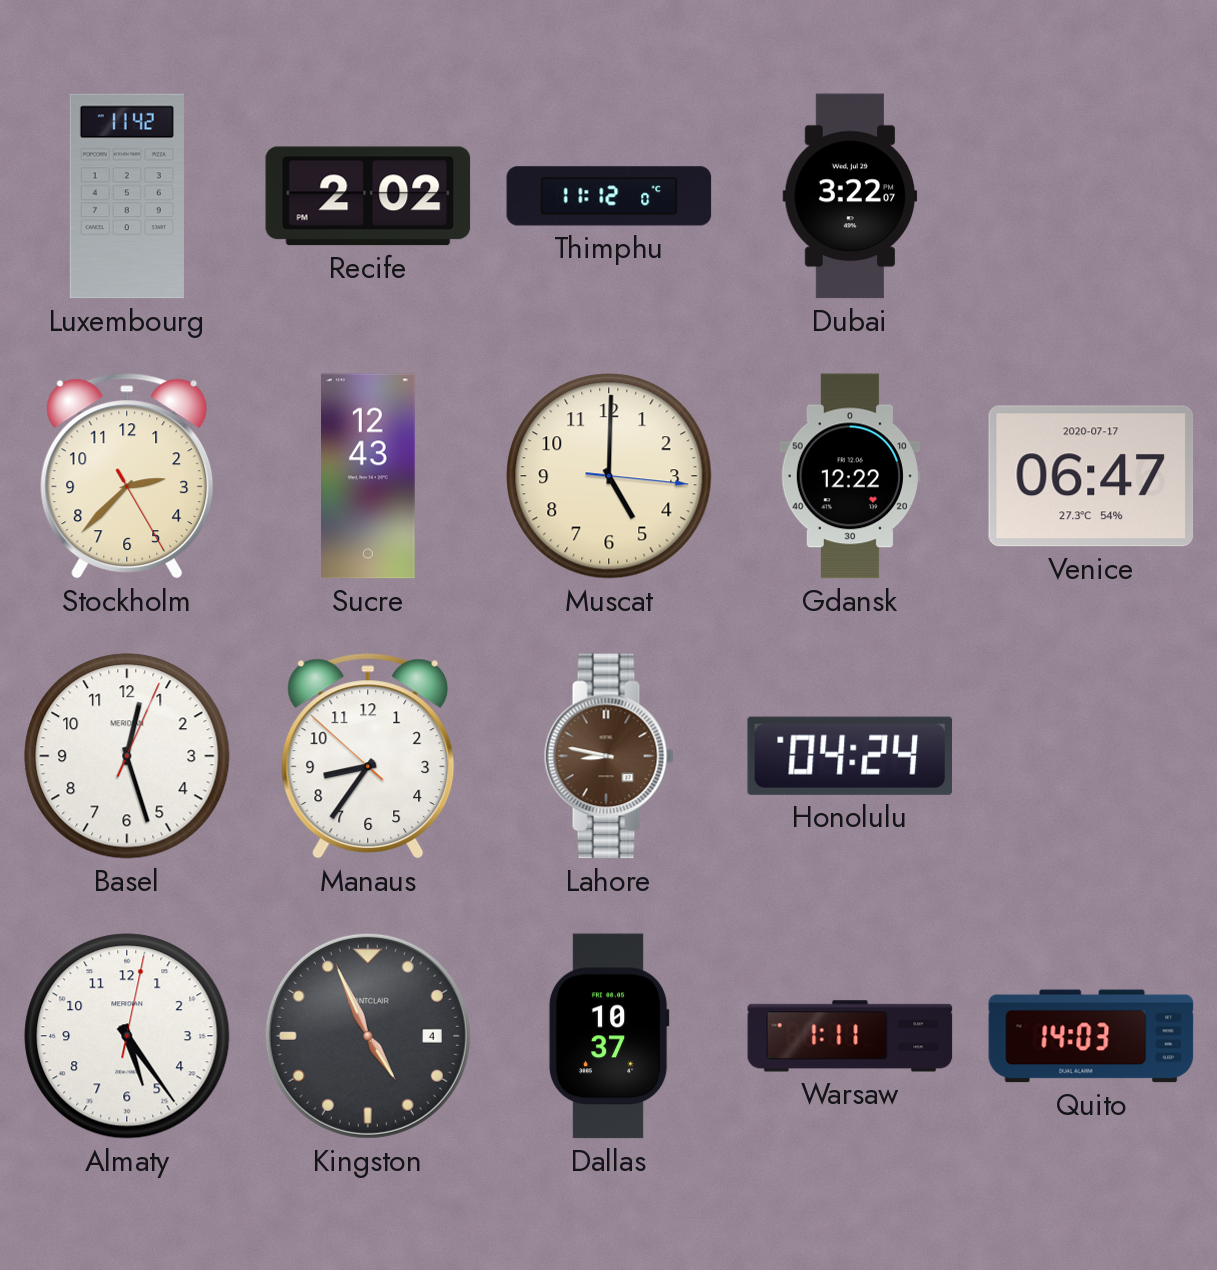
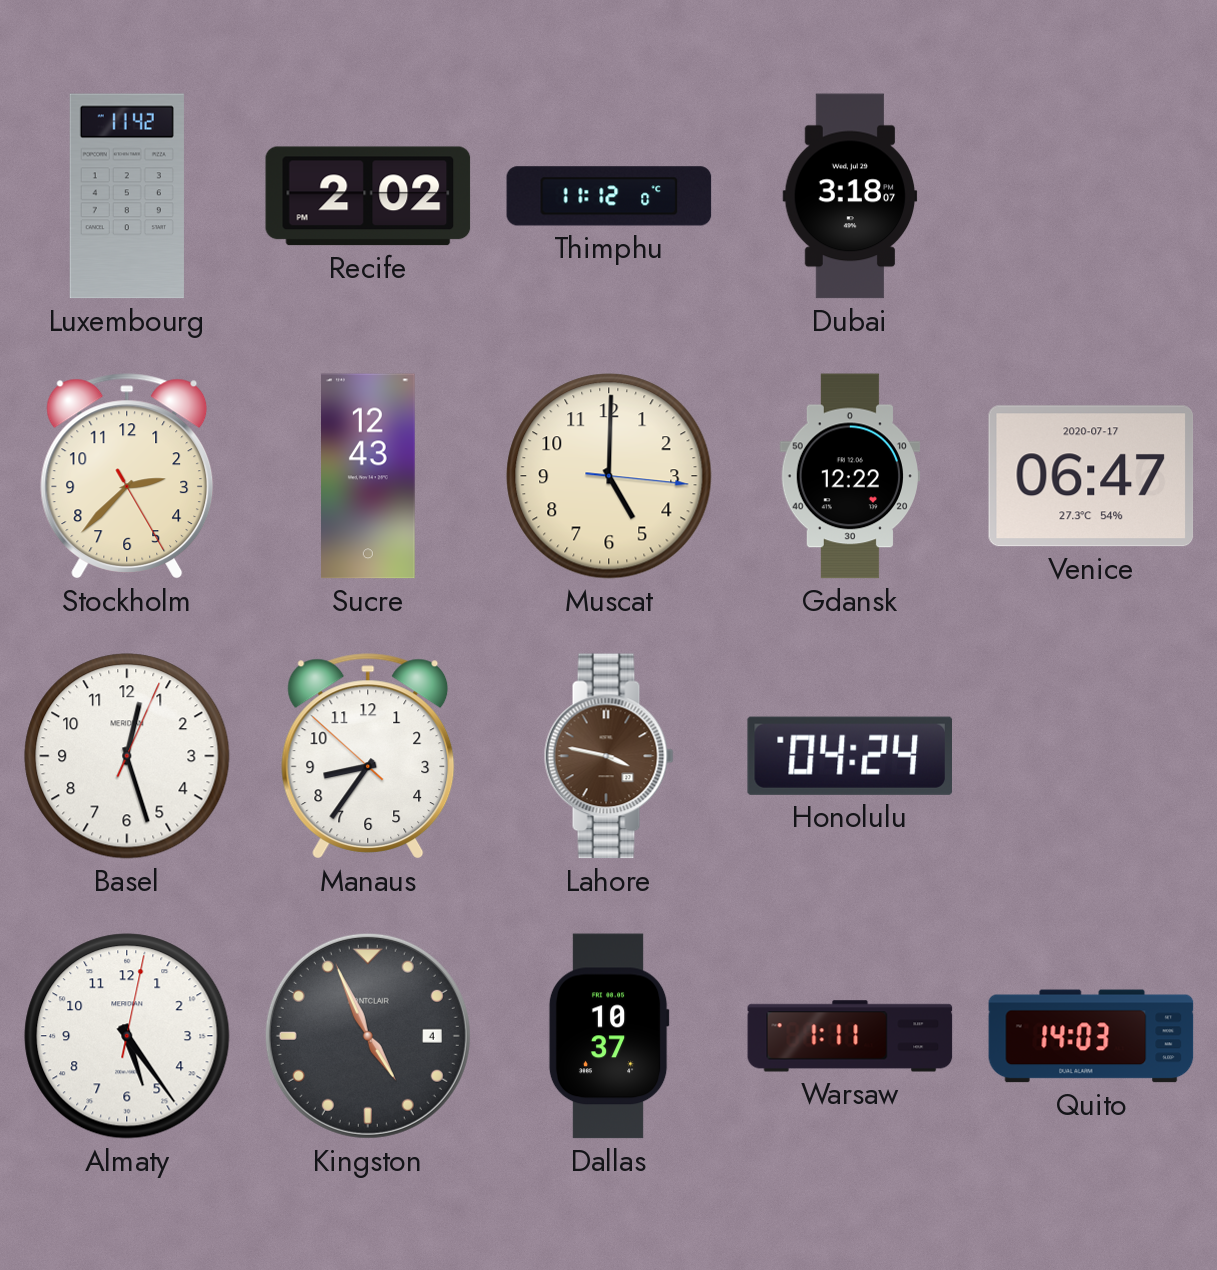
Dubai: 3:22 -> 3:18 (850, 196)
Lahore: 8:47 -> 3:47 (609, 756)
